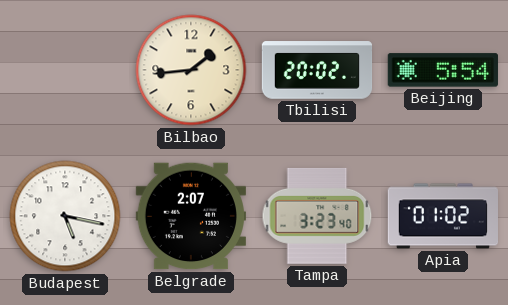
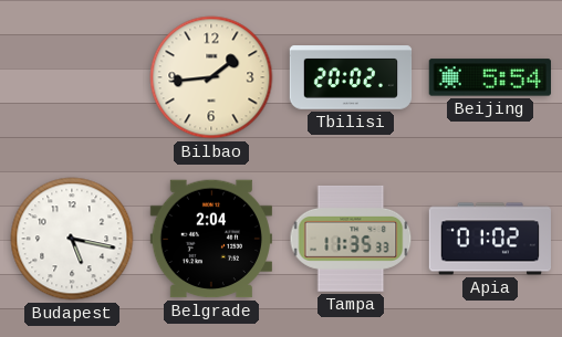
Belgrade: 2:07 -> 2:04 (210, 239)
Tampa: 3:23 -> 11:35 (351, 239)
